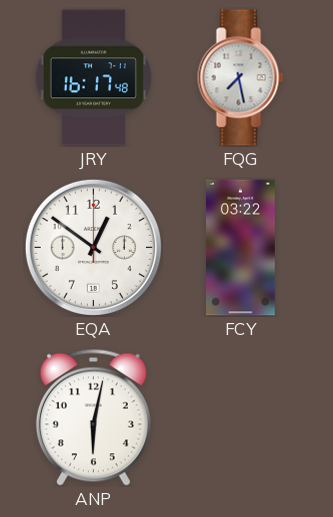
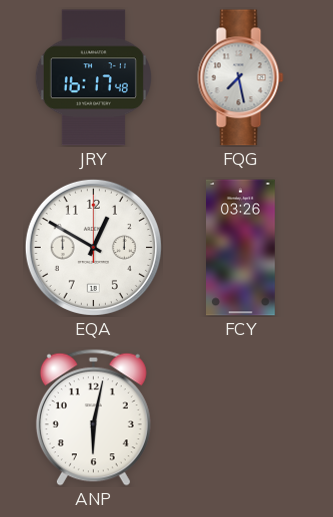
EQA: 12:51 -> 12:50 (93, 247)
FCY: 03:22 -> 03:26 (241, 248)
